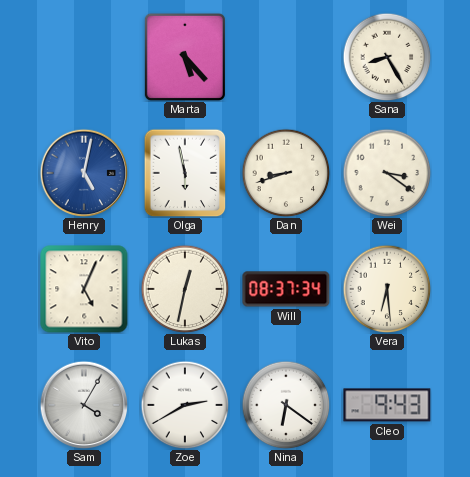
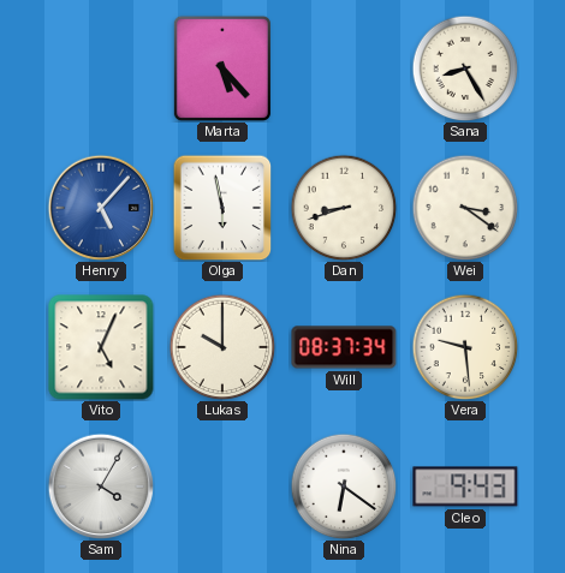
Henry: 5:02 -> 5:07 (101, 208)
Lukas: 12:32 -> 10:00 (222, 347)
Vera: 6:29 -> 9:29 (465, 347)
Zoe: 2:40 -> none (185, 405)
